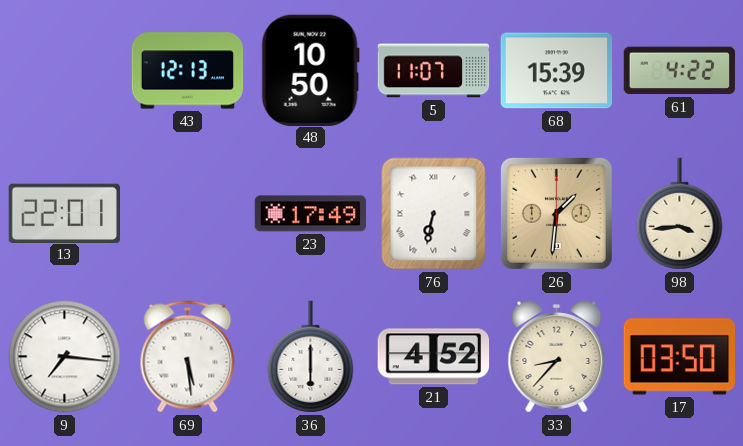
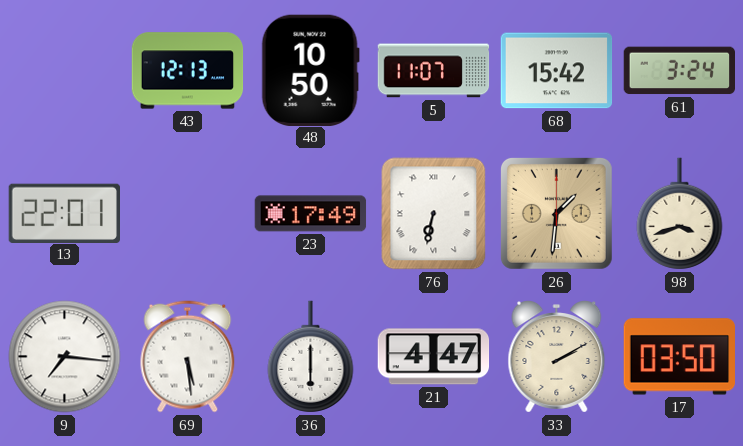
68: 15:39 -> 15:42 (557, 71)
61: 4:22 -> 3:24 (679, 71)
98: 3:44 -> 3:42 (680, 214)
21: 4:52 -> 4:47 (434, 357)
33: 8:37 -> 2:10 (557, 357)
